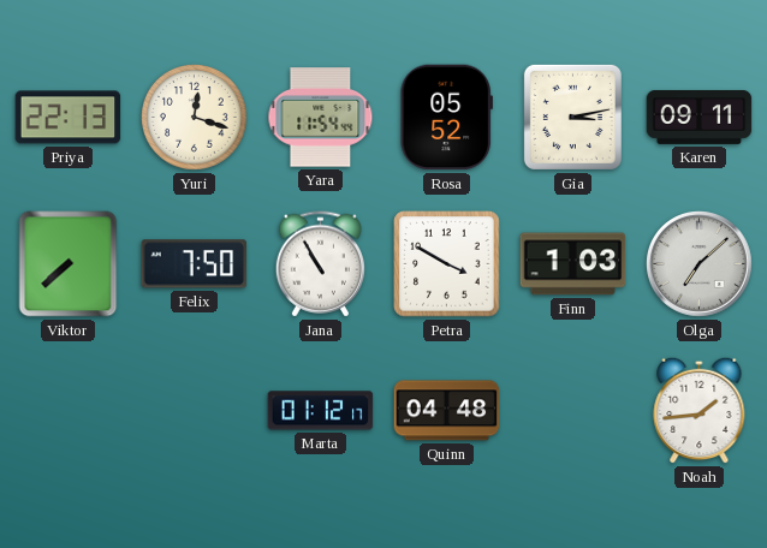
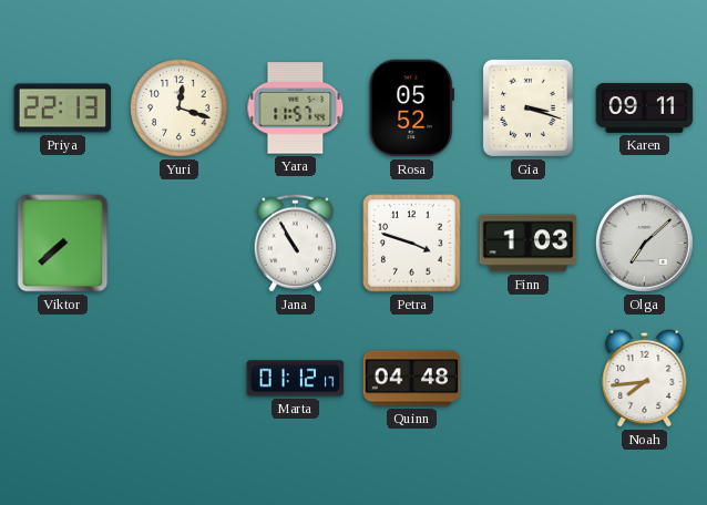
Yara: 11:54 -> 11:57 (296, 109)
Gia: 3:13 -> 3:18 (527, 107)
Felix: 7:50 -> none (195, 264)
Petra: 3:50 -> 3:48 (412, 244)
Noah: 1:44 -> 7:44 (645, 378)
